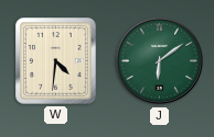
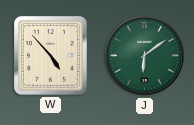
W: 4:31 -> 4:53 (51, 56)
